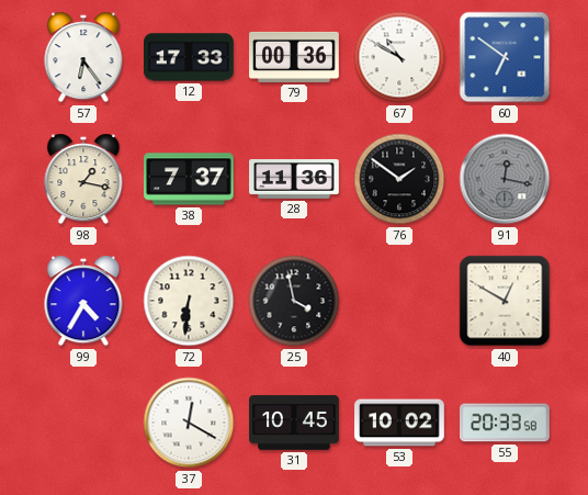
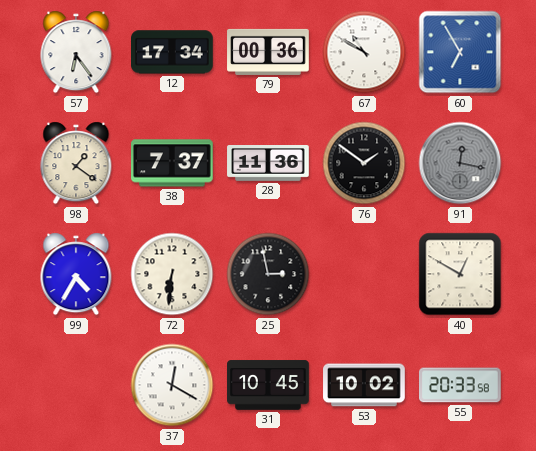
12: 17:33 -> 17:34 (173, 52)
60: 6:51 -> 6:55 (460, 52)
98: 1:17 -> 1:21 (76, 163)
25: 3:58 -> 2:58 (268, 274)
